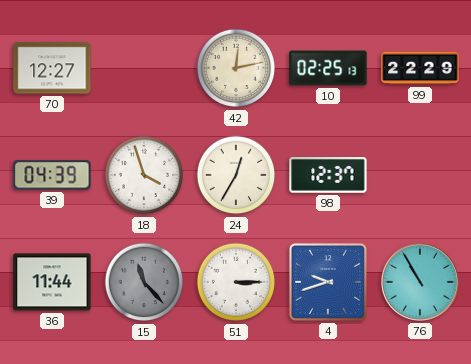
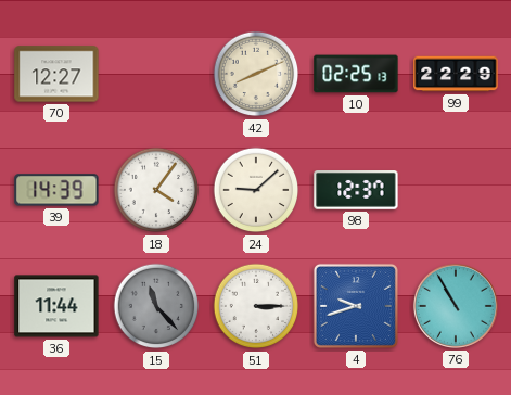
42: 12:13 -> 8:11 (256, 74)
39: 04:39 -> 14:39 (56, 190)
18: 3:57 -> 4:06 (156, 190)
24: 12:35 -> 9:08 (256, 190)
